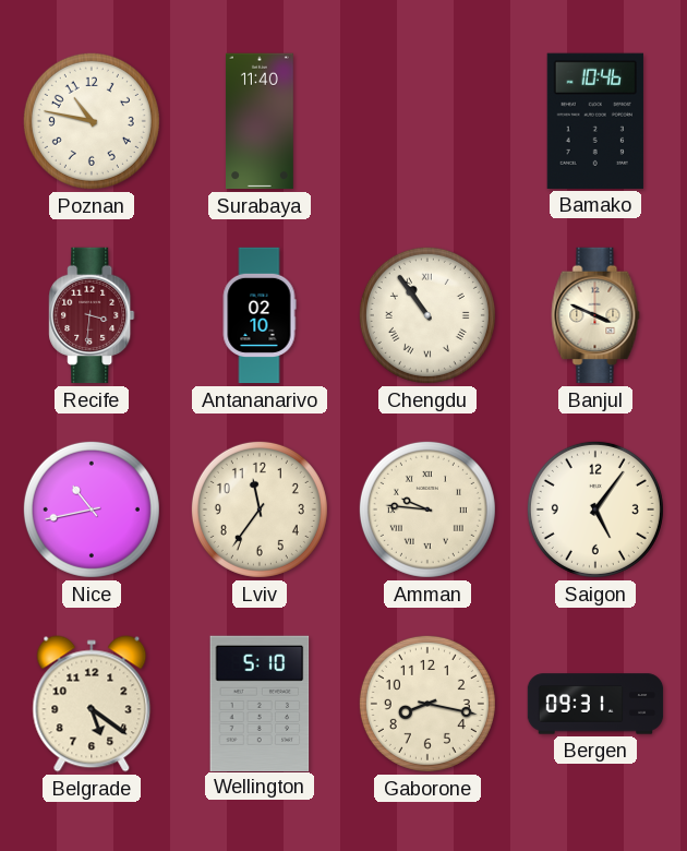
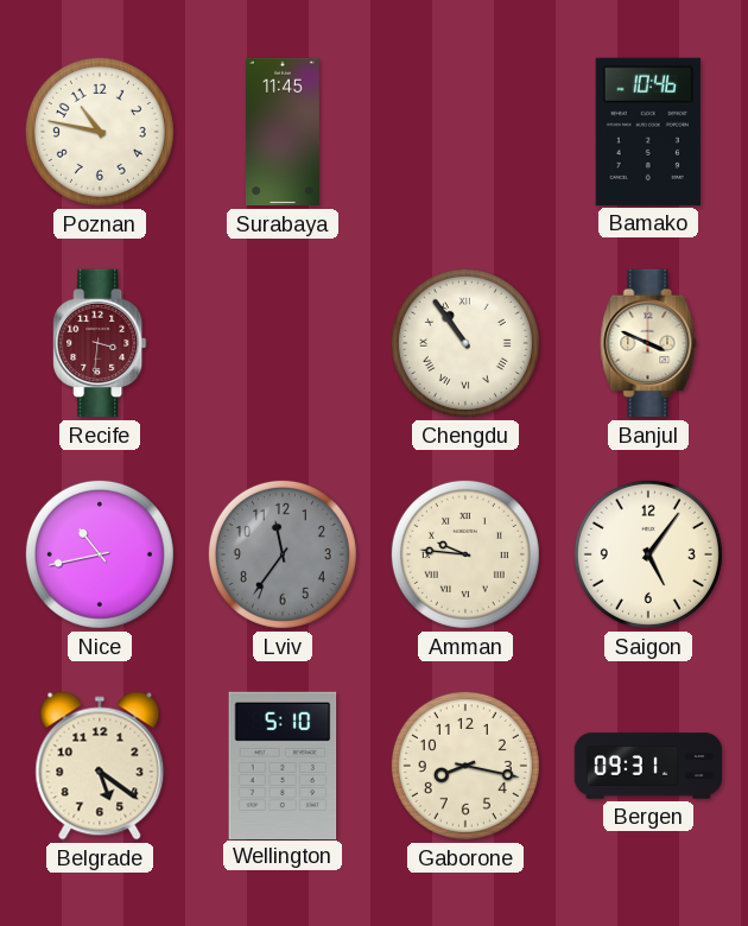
Surabaya: 11:40 -> 11:45 (283, 132)
Antananarivo: 02:10 -> none (260, 315)
Lviv dial: cream -> grey (283, 554)
